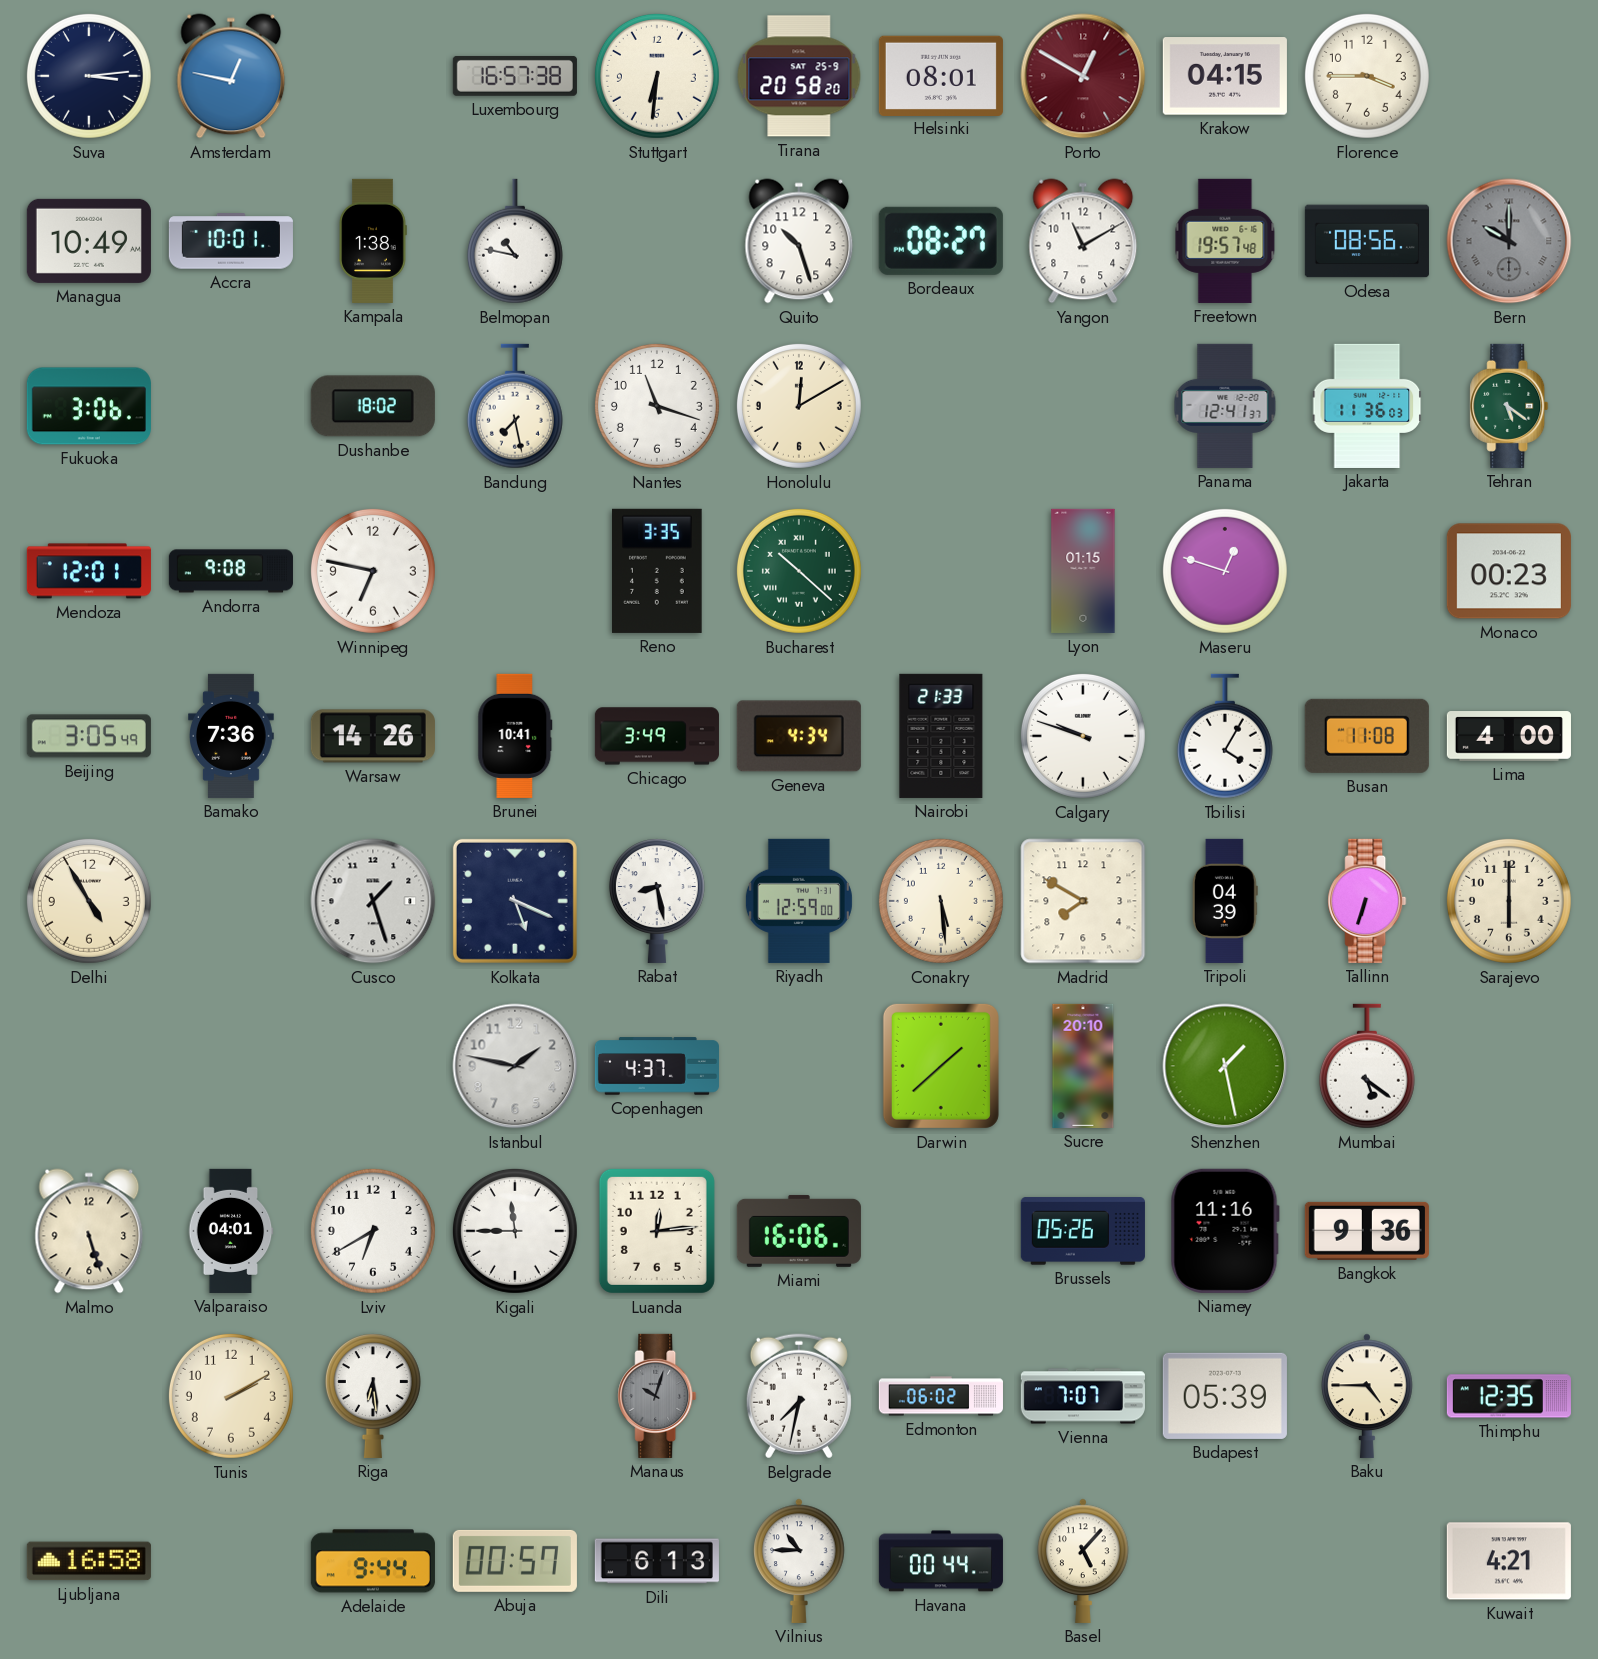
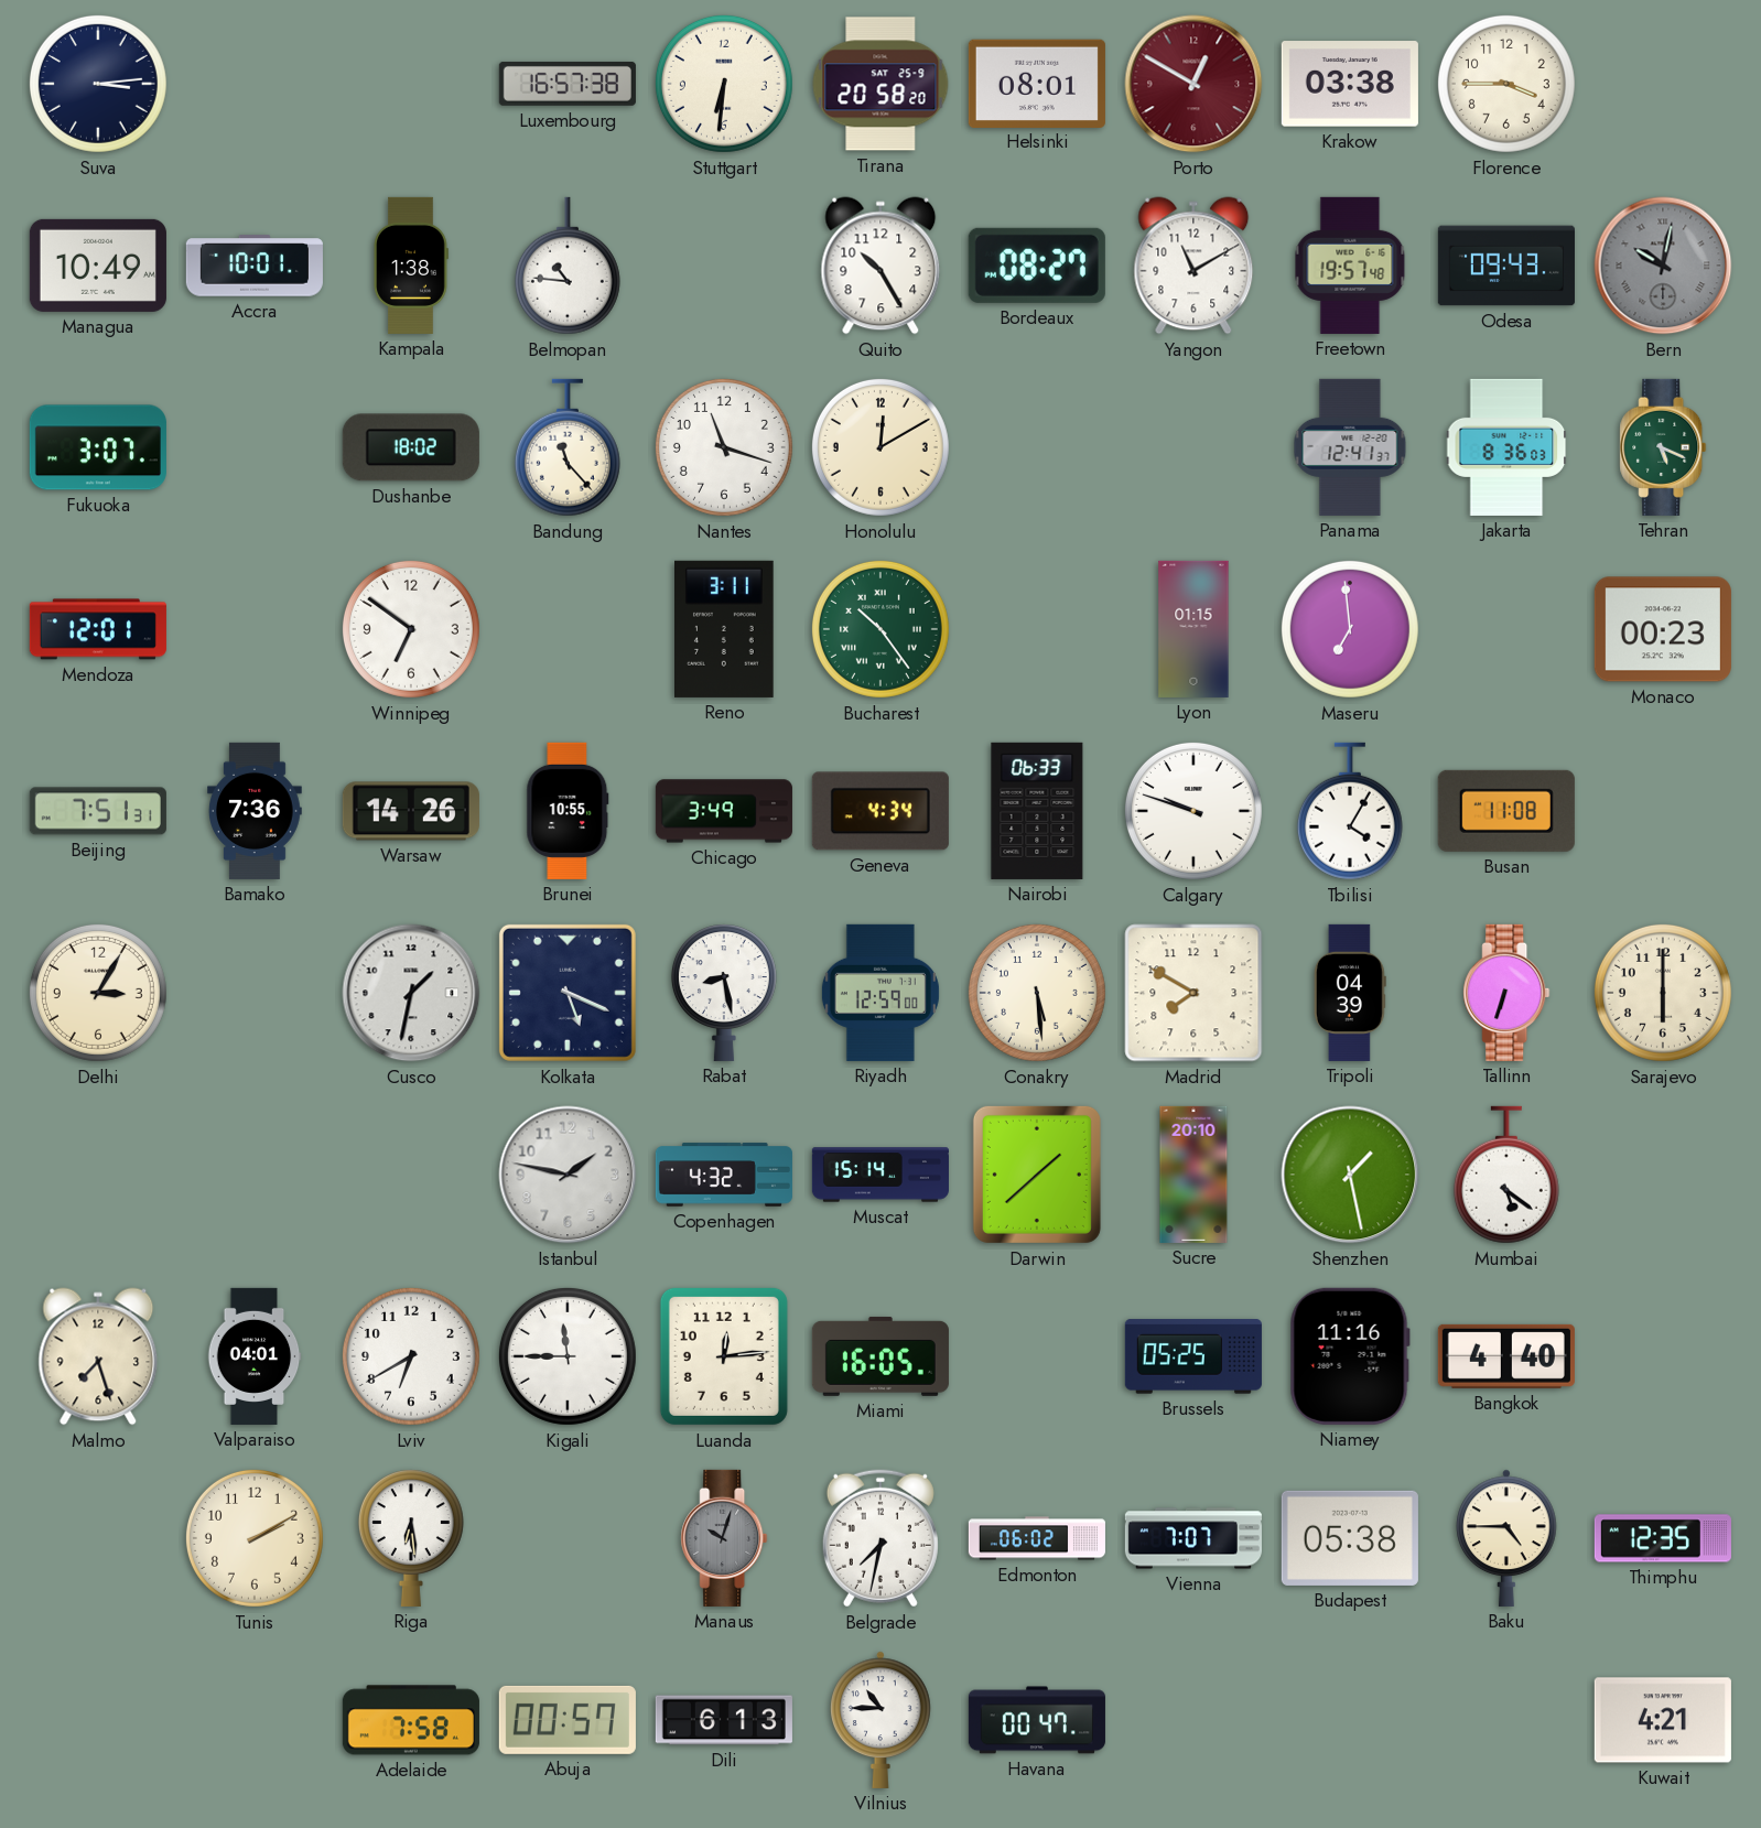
Amsterdam: 12:47 -> none (231, 76)
Krakow: 04:15 -> 03:38 (1350, 84)
Belmopan: 10:47 -> 10:46 (568, 266)
Quito: 10:27 -> 10:25 (880, 266)
Odesa: 08:56 -> 09:43 (1506, 266)
Bern: 10:00 -> 10:02 (1663, 266)
Fukuoka: 3:06 -> 3:07 (98, 447)
Bandung: 7:28 -> 11:23 (568, 447)
Jakarta: 11:36 -> 8:36 (1508, 447)
Tehran: 5:21 -> 5:19 (1663, 447)
Andorra: 9:08 -> none (231, 571)
Winnipeg: 6:47 -> 6:51 (411, 629)
Reno: 3:35 -> 3:11 (725, 629)
Bucharest: 10:22 -> 10:24 (880, 629)
Maseru: 12:48 -> 6:59 (1350, 629)
Beijing: 3:05 -> 7:51 (98, 811)
Brunei: 10:41 -> 10:55 (568, 811)
Nairobi: 21:33 -> 06:33 (1037, 811)
Lima: 4:00 -> none (1509, 736)
Delhi: 4:55 -> 3:05 (98, 993)
Cusco: 1:27 -> 1:32 (411, 993)
Copenhagen: 4:37 -> 4:32 (724, 1175)
Muscat: none -> 15:14 (880, 1175)
Malmo: 5:27 -> 7:27 (98, 1356)
Miami: 16:06 -> 16:05 (880, 1356)
Brussels: 05:26 -> 05:25 (1193, 1356)
Bangkok: 9:36 -> 4:40 (1506, 1356)
Budapest: 05:39 -> 05:38 (1350, 1538)
Ljubljana: 16:58 -> none (89, 1561)
Adelaide: 9:44 -> 7:58 (411, 1720)
Havana: 00:44 -> 00:47 (1037, 1720)
Basel: 5:07 -> none (1083, 1561)
